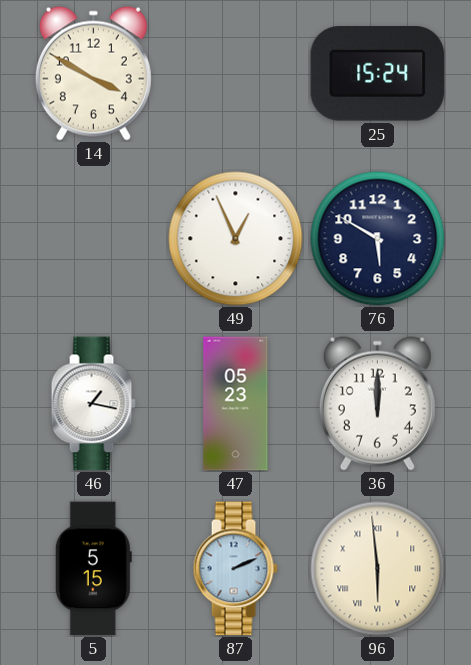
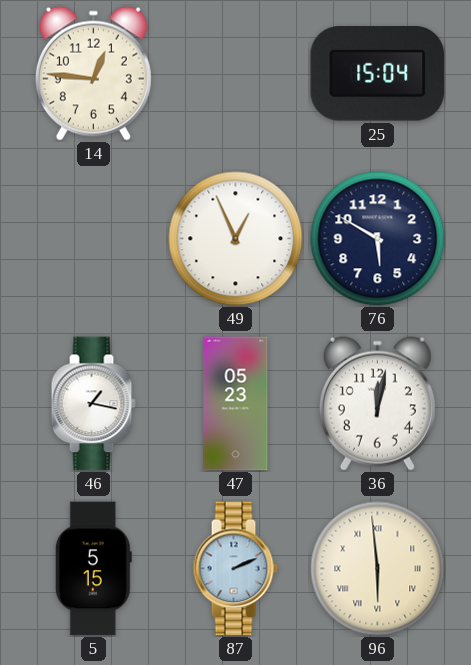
14: 3:50 -> 12:46 (93, 73)
25: 15:24 -> 15:04 (378, 74)
36: 12:00 -> 12:02 (377, 403)
